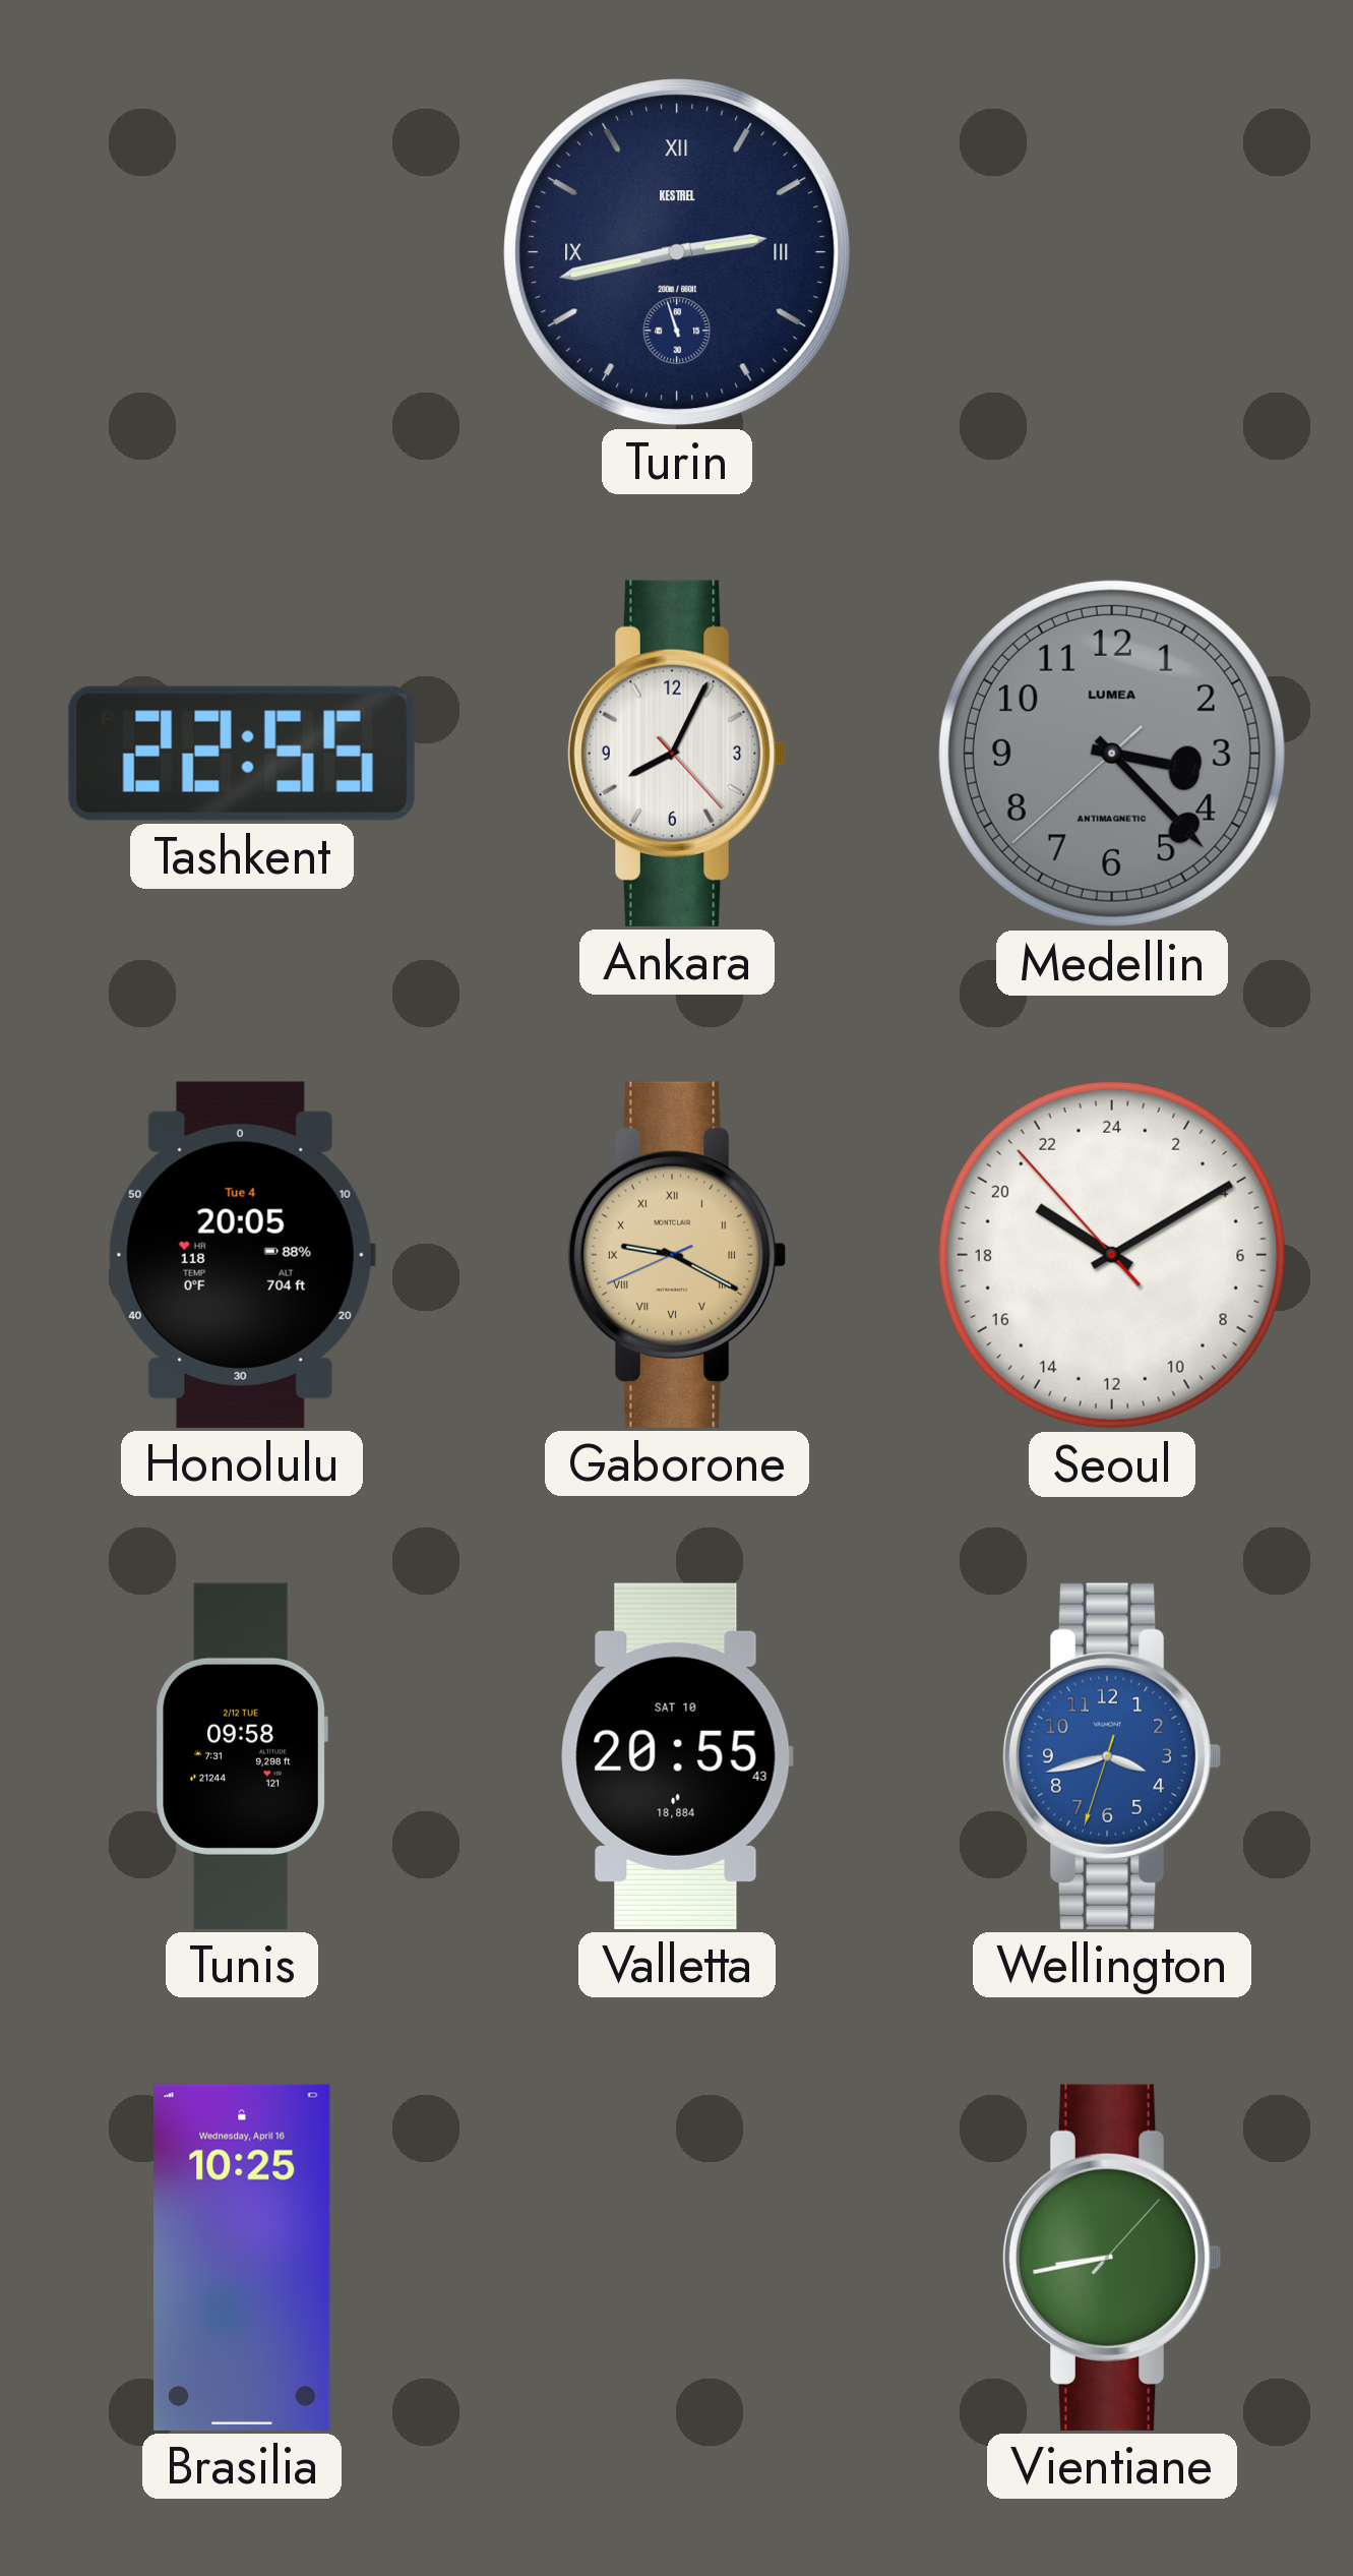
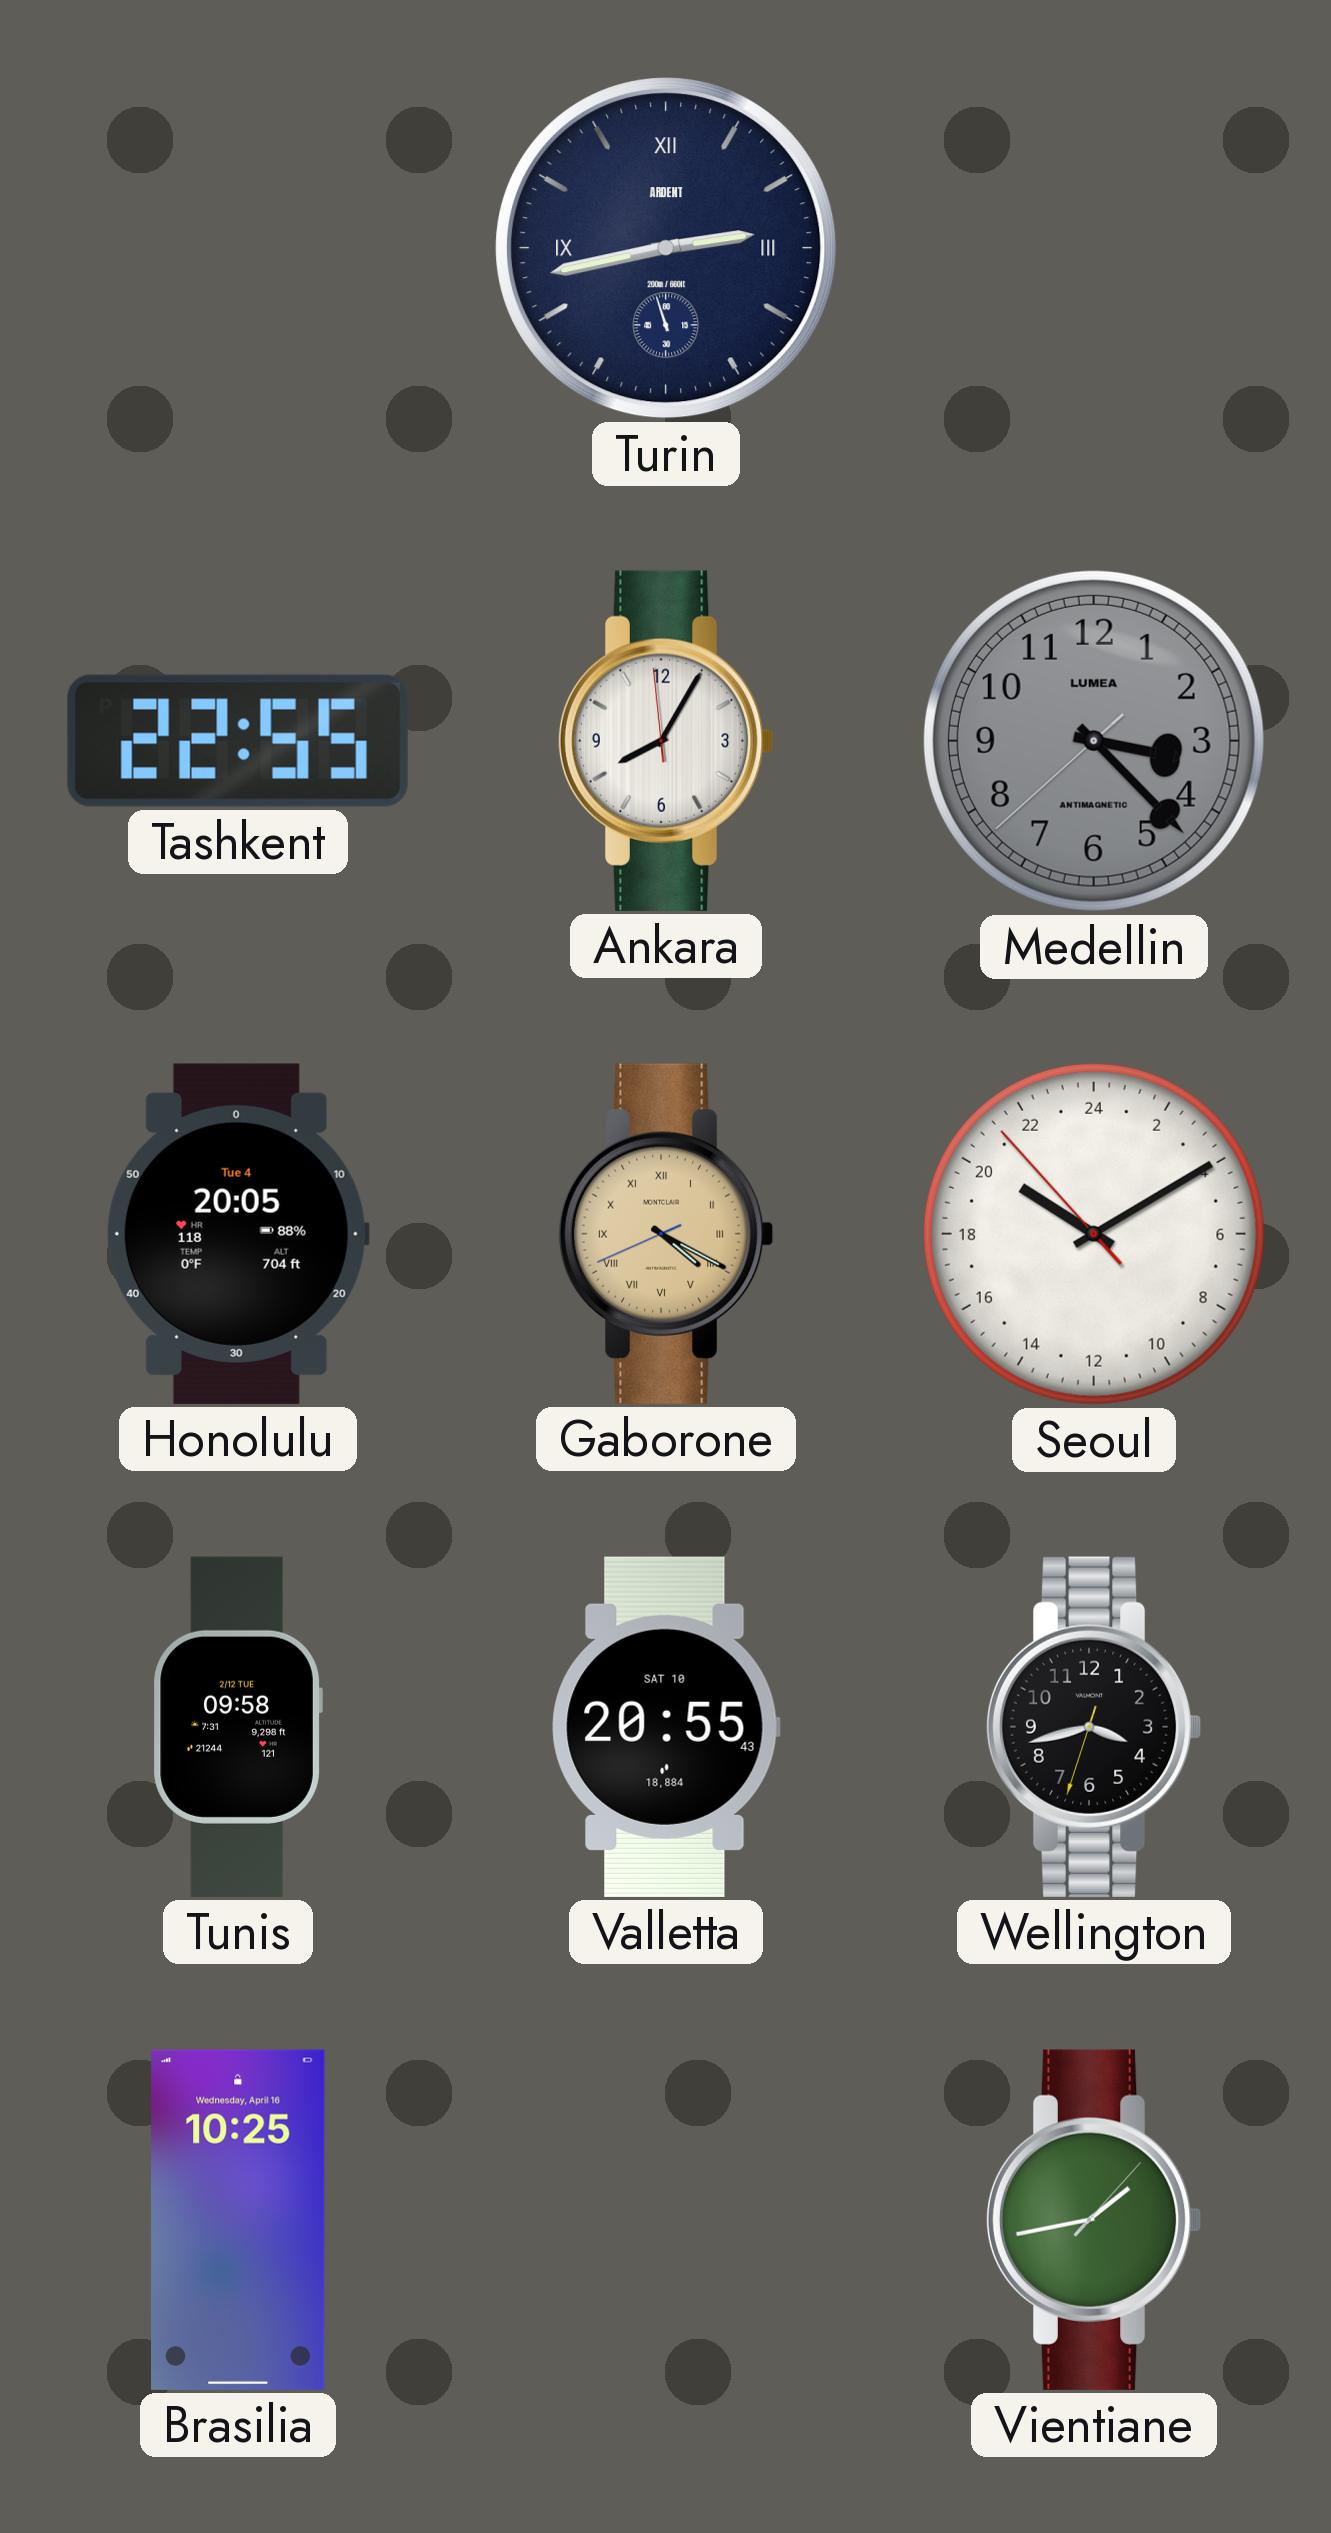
Turin brand: KESTREL -> ARDENT (666, 248)
Ankara: 8:04:23 -> 8:04:59 (666, 741)
Gaborone: 9:19 -> 4:19 (666, 1234)
Wellington dial: blue -> black (1094, 1727)
Vientiane: 8:43 -> 1:43 (1094, 2220)
